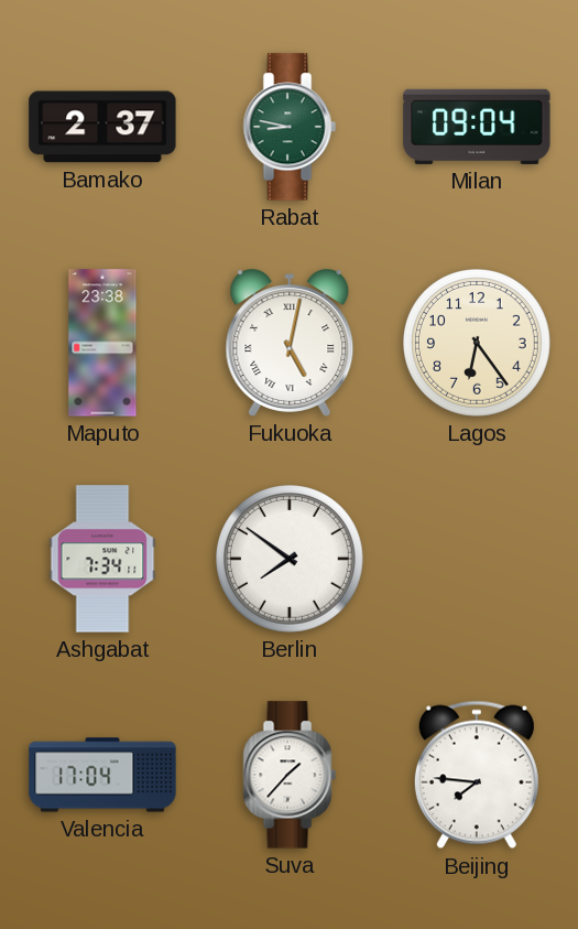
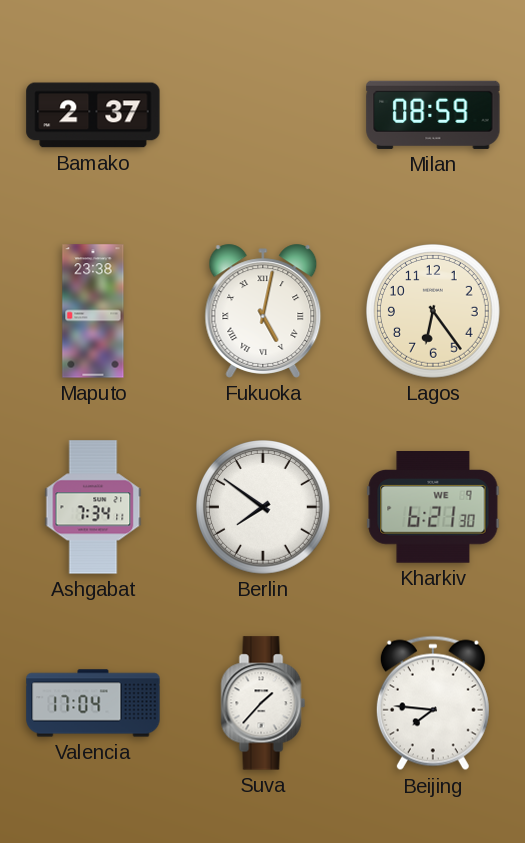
Rabat: 8:47 -> none (290, 127)
Milan: 09:04 -> 08:59 (433, 115)
Kharkiv: none -> 6:21 (433, 508)
